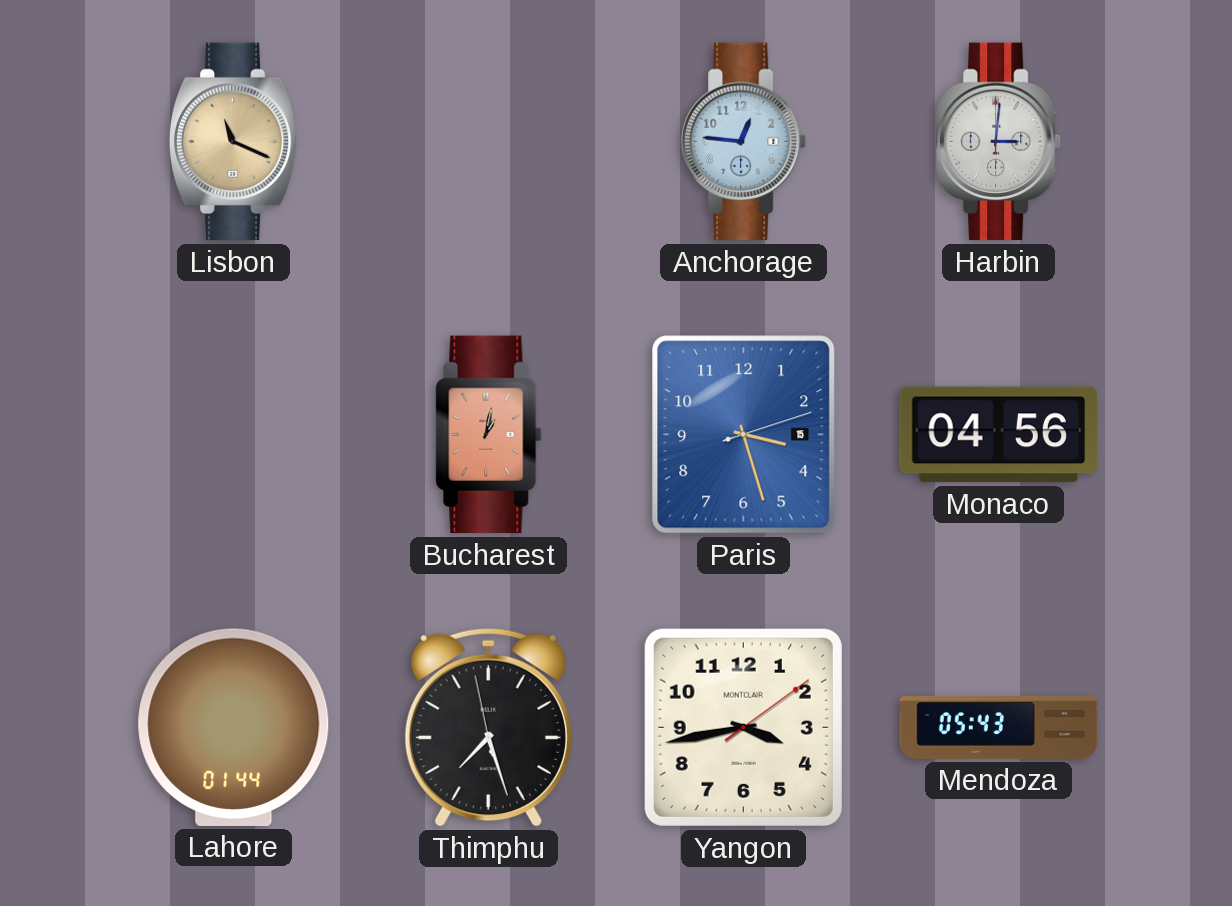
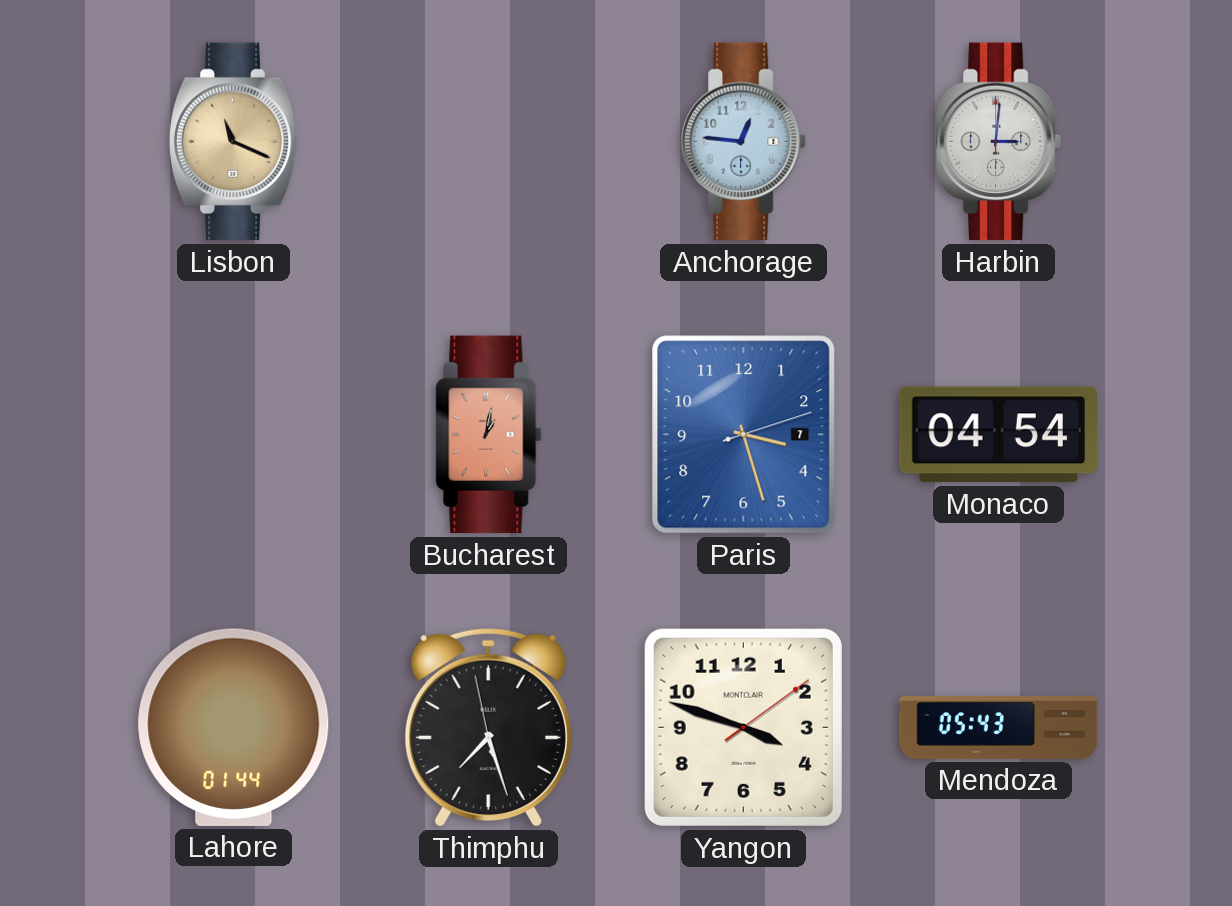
Paris date: 15 -> 7 (744, 435)
Monaco: 04:56 -> 04:54 (999, 435)
Yangon: 3:43 -> 3:48 (743, 727)
